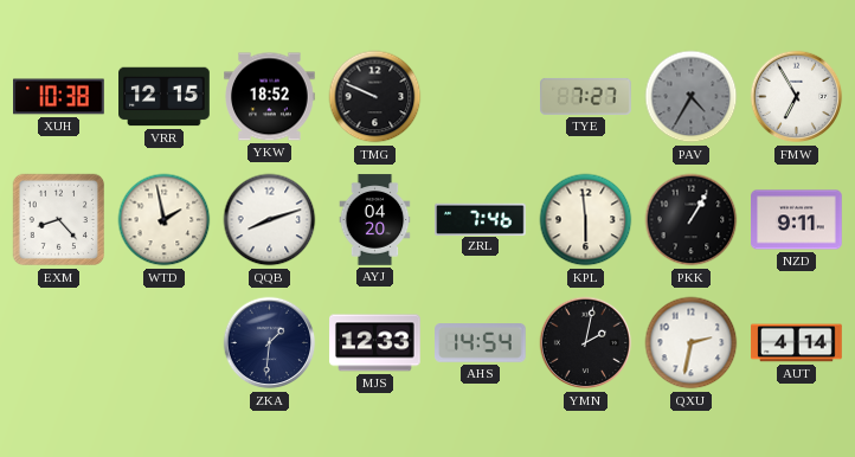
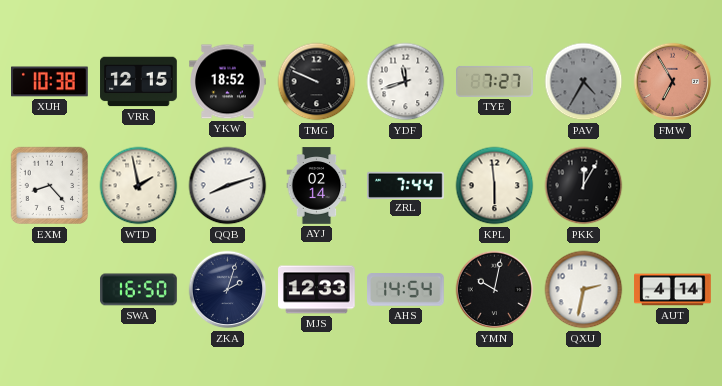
YDF: none -> 11:42 (406, 82)
FMW dial: white -> salmon (673, 82)
AYJ: 04:20 -> 02:14 (317, 186)
ZRL: 7:46 -> 7:44 (406, 185)
PKK: 1:05 -> 12:05 (584, 186)
NZD: 9:11 -> none (797, 220)
SWA: none -> 16:50 (139, 290)
ZKA: 1:31 -> 2:03 (228, 290)
YMN: 2:02 -> 10:02 (495, 290)
